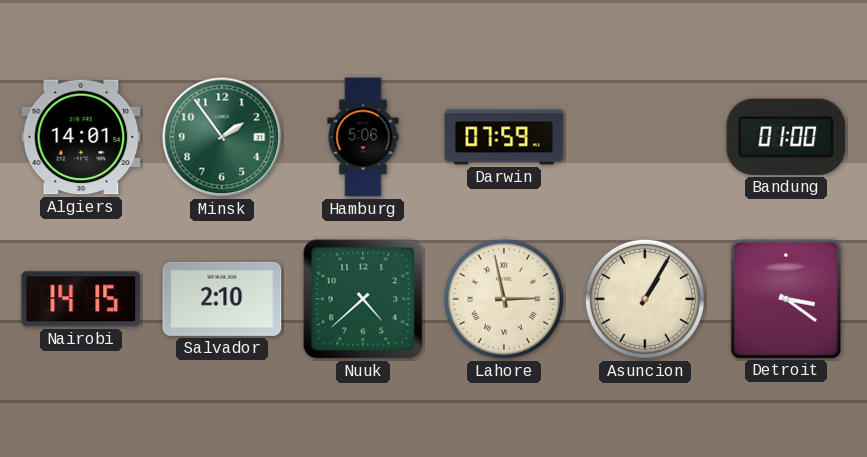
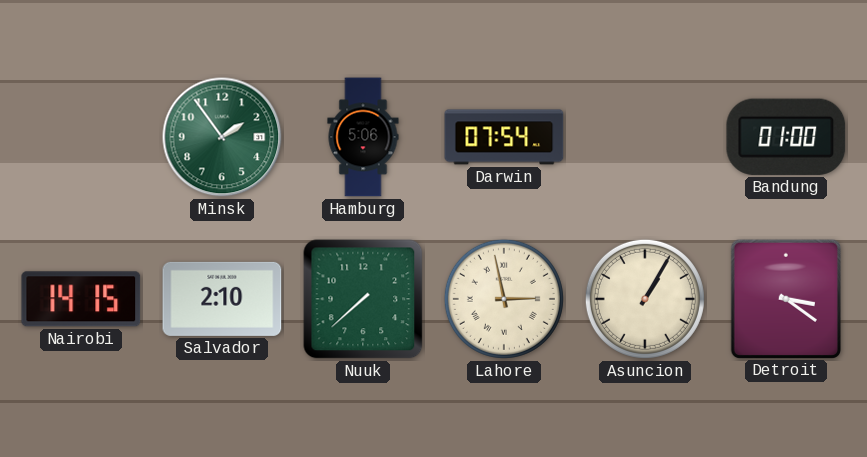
Algiers: 14:01 -> none (81, 137)
Darwin: 07:59 -> 07:54 (504, 137)
Nuuk: 4:38 -> 7:38 (363, 299)
